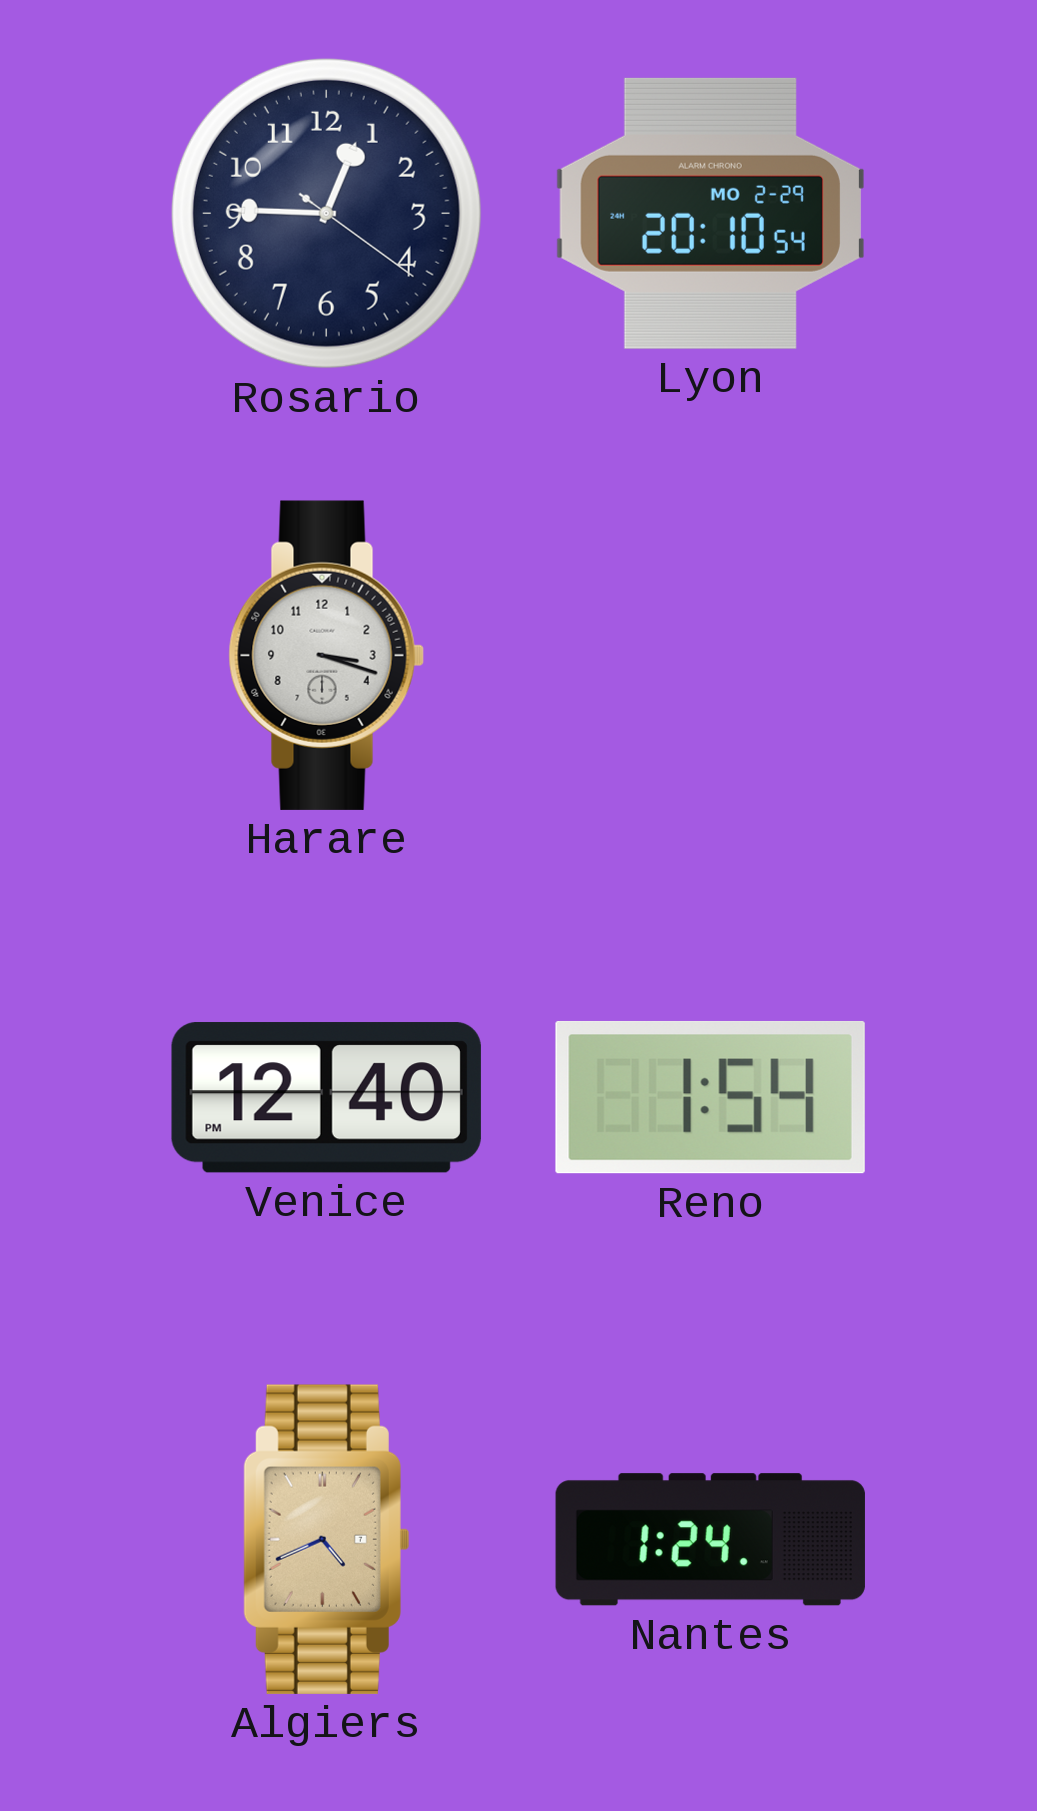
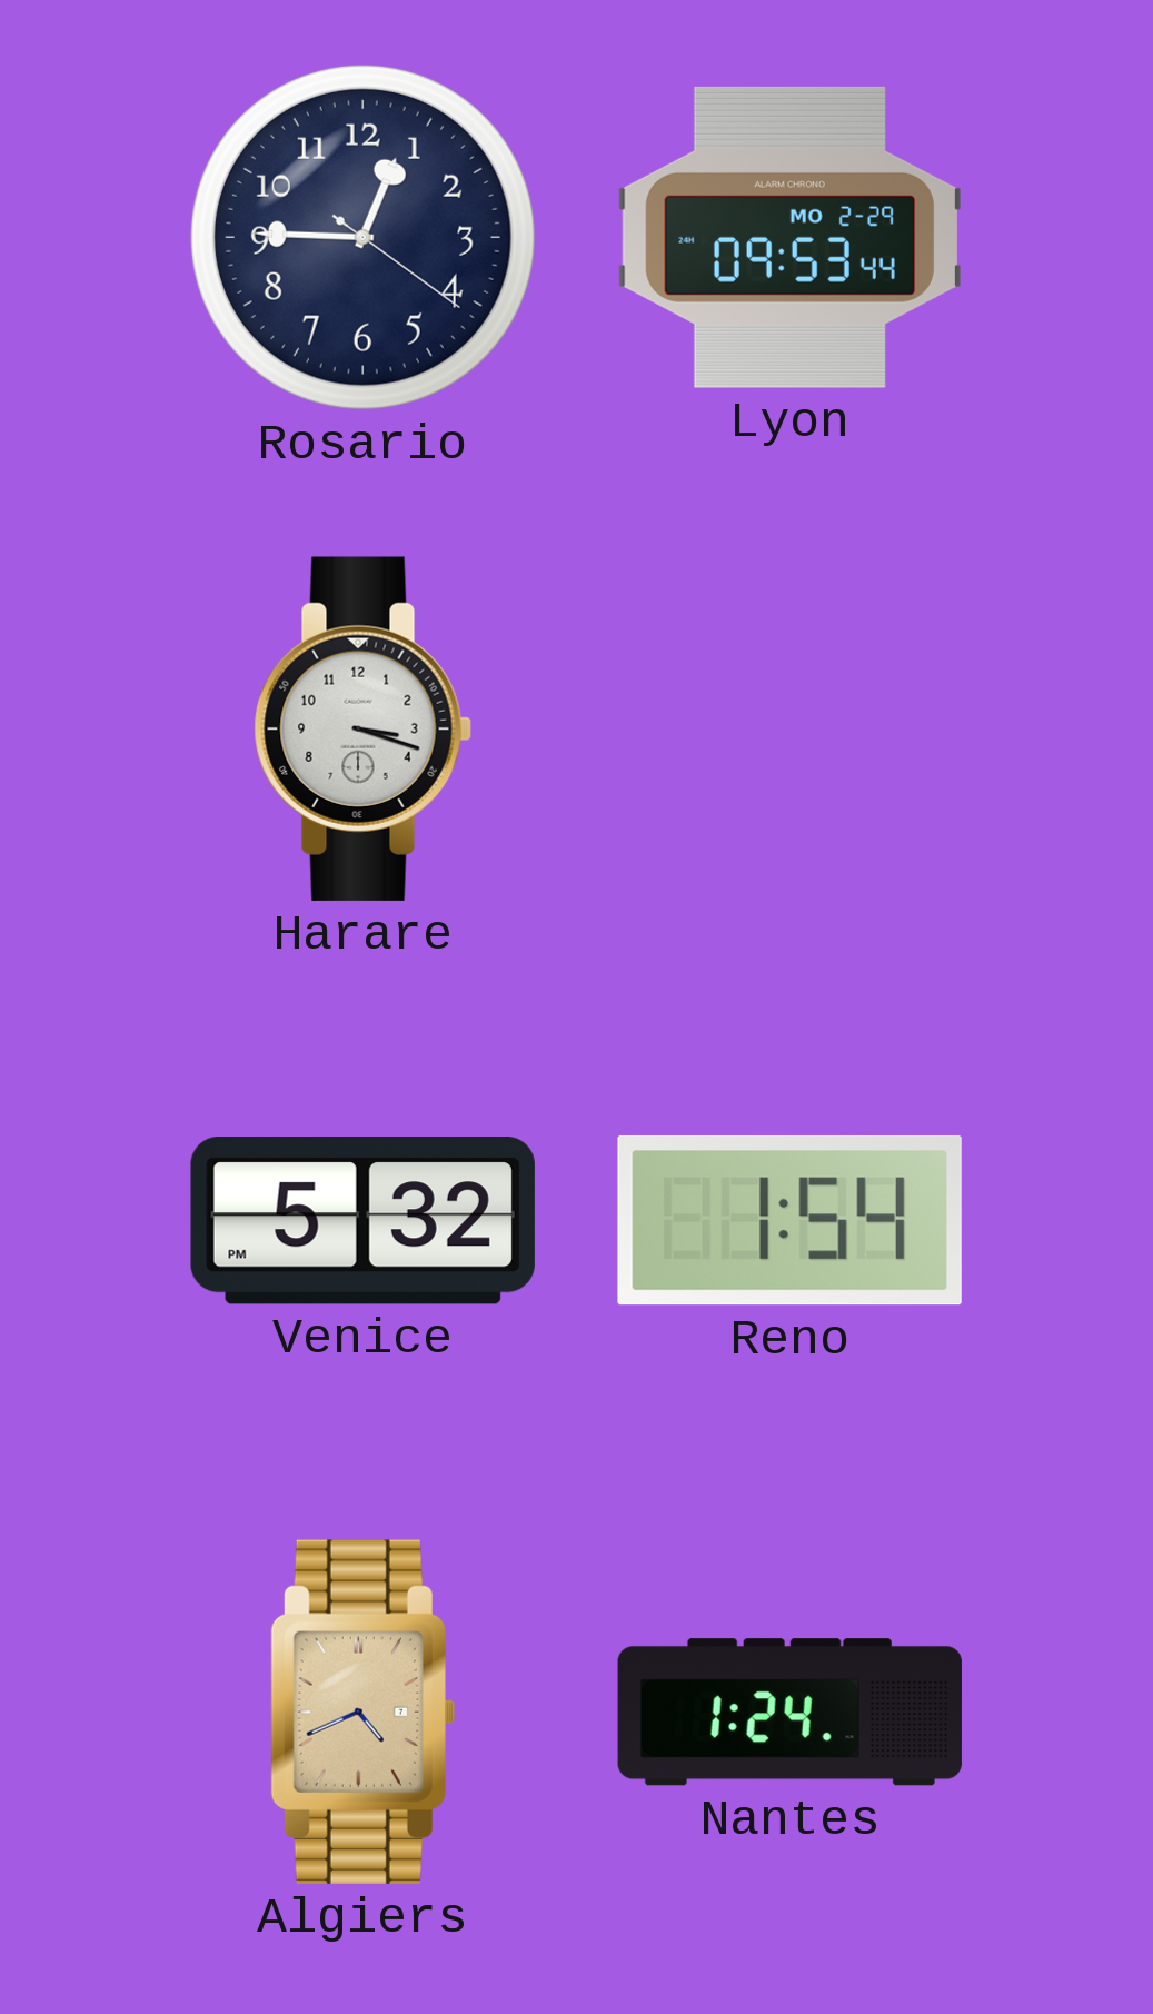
Lyon: 20:10 -> 09:53 (789, 237)
Venice: 12:40 -> 5:32 (362, 1221)
